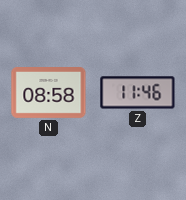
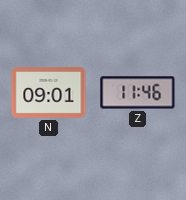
N: 08:58 -> 09:01 (49, 93)
